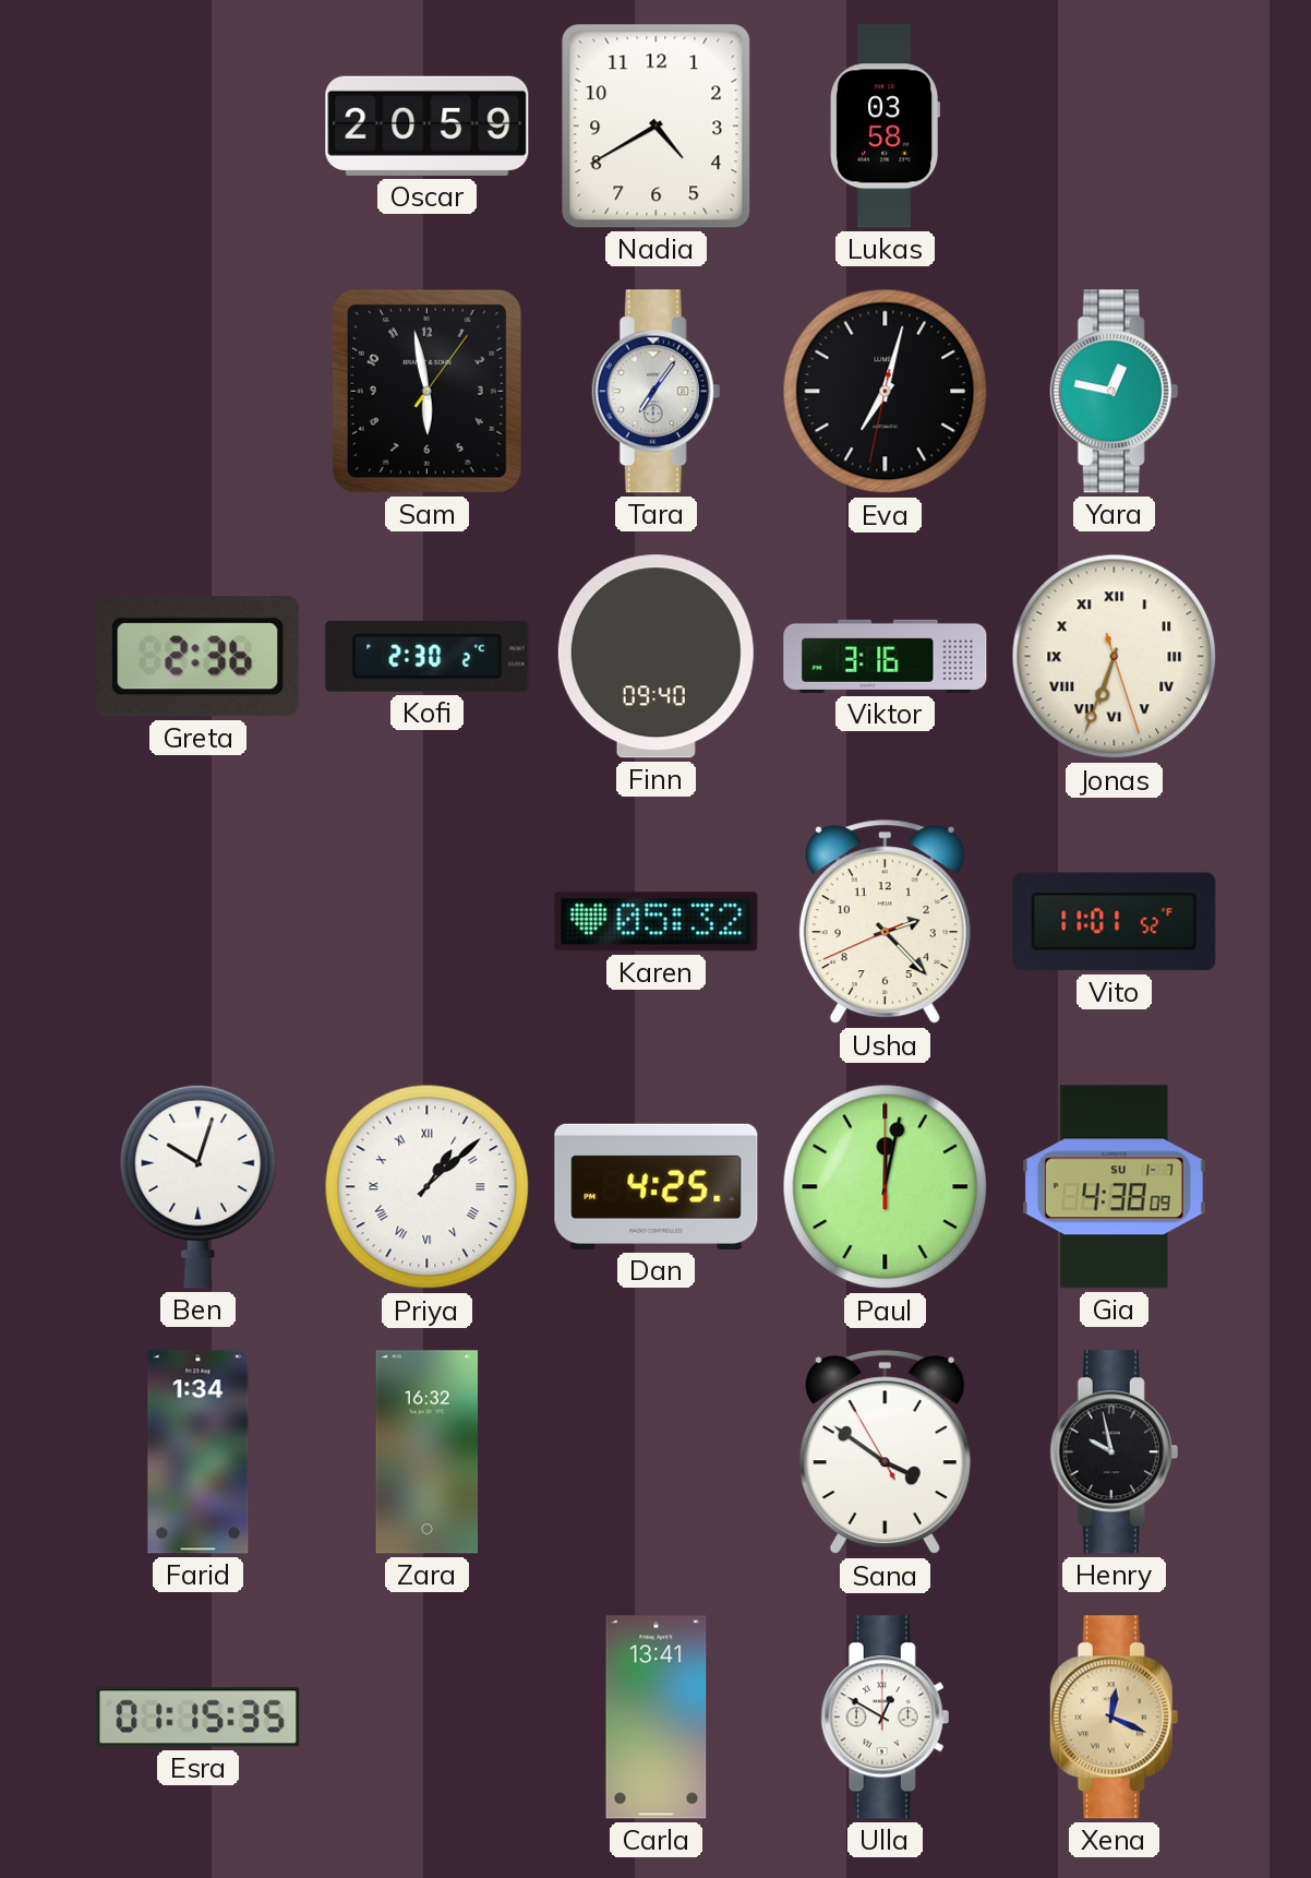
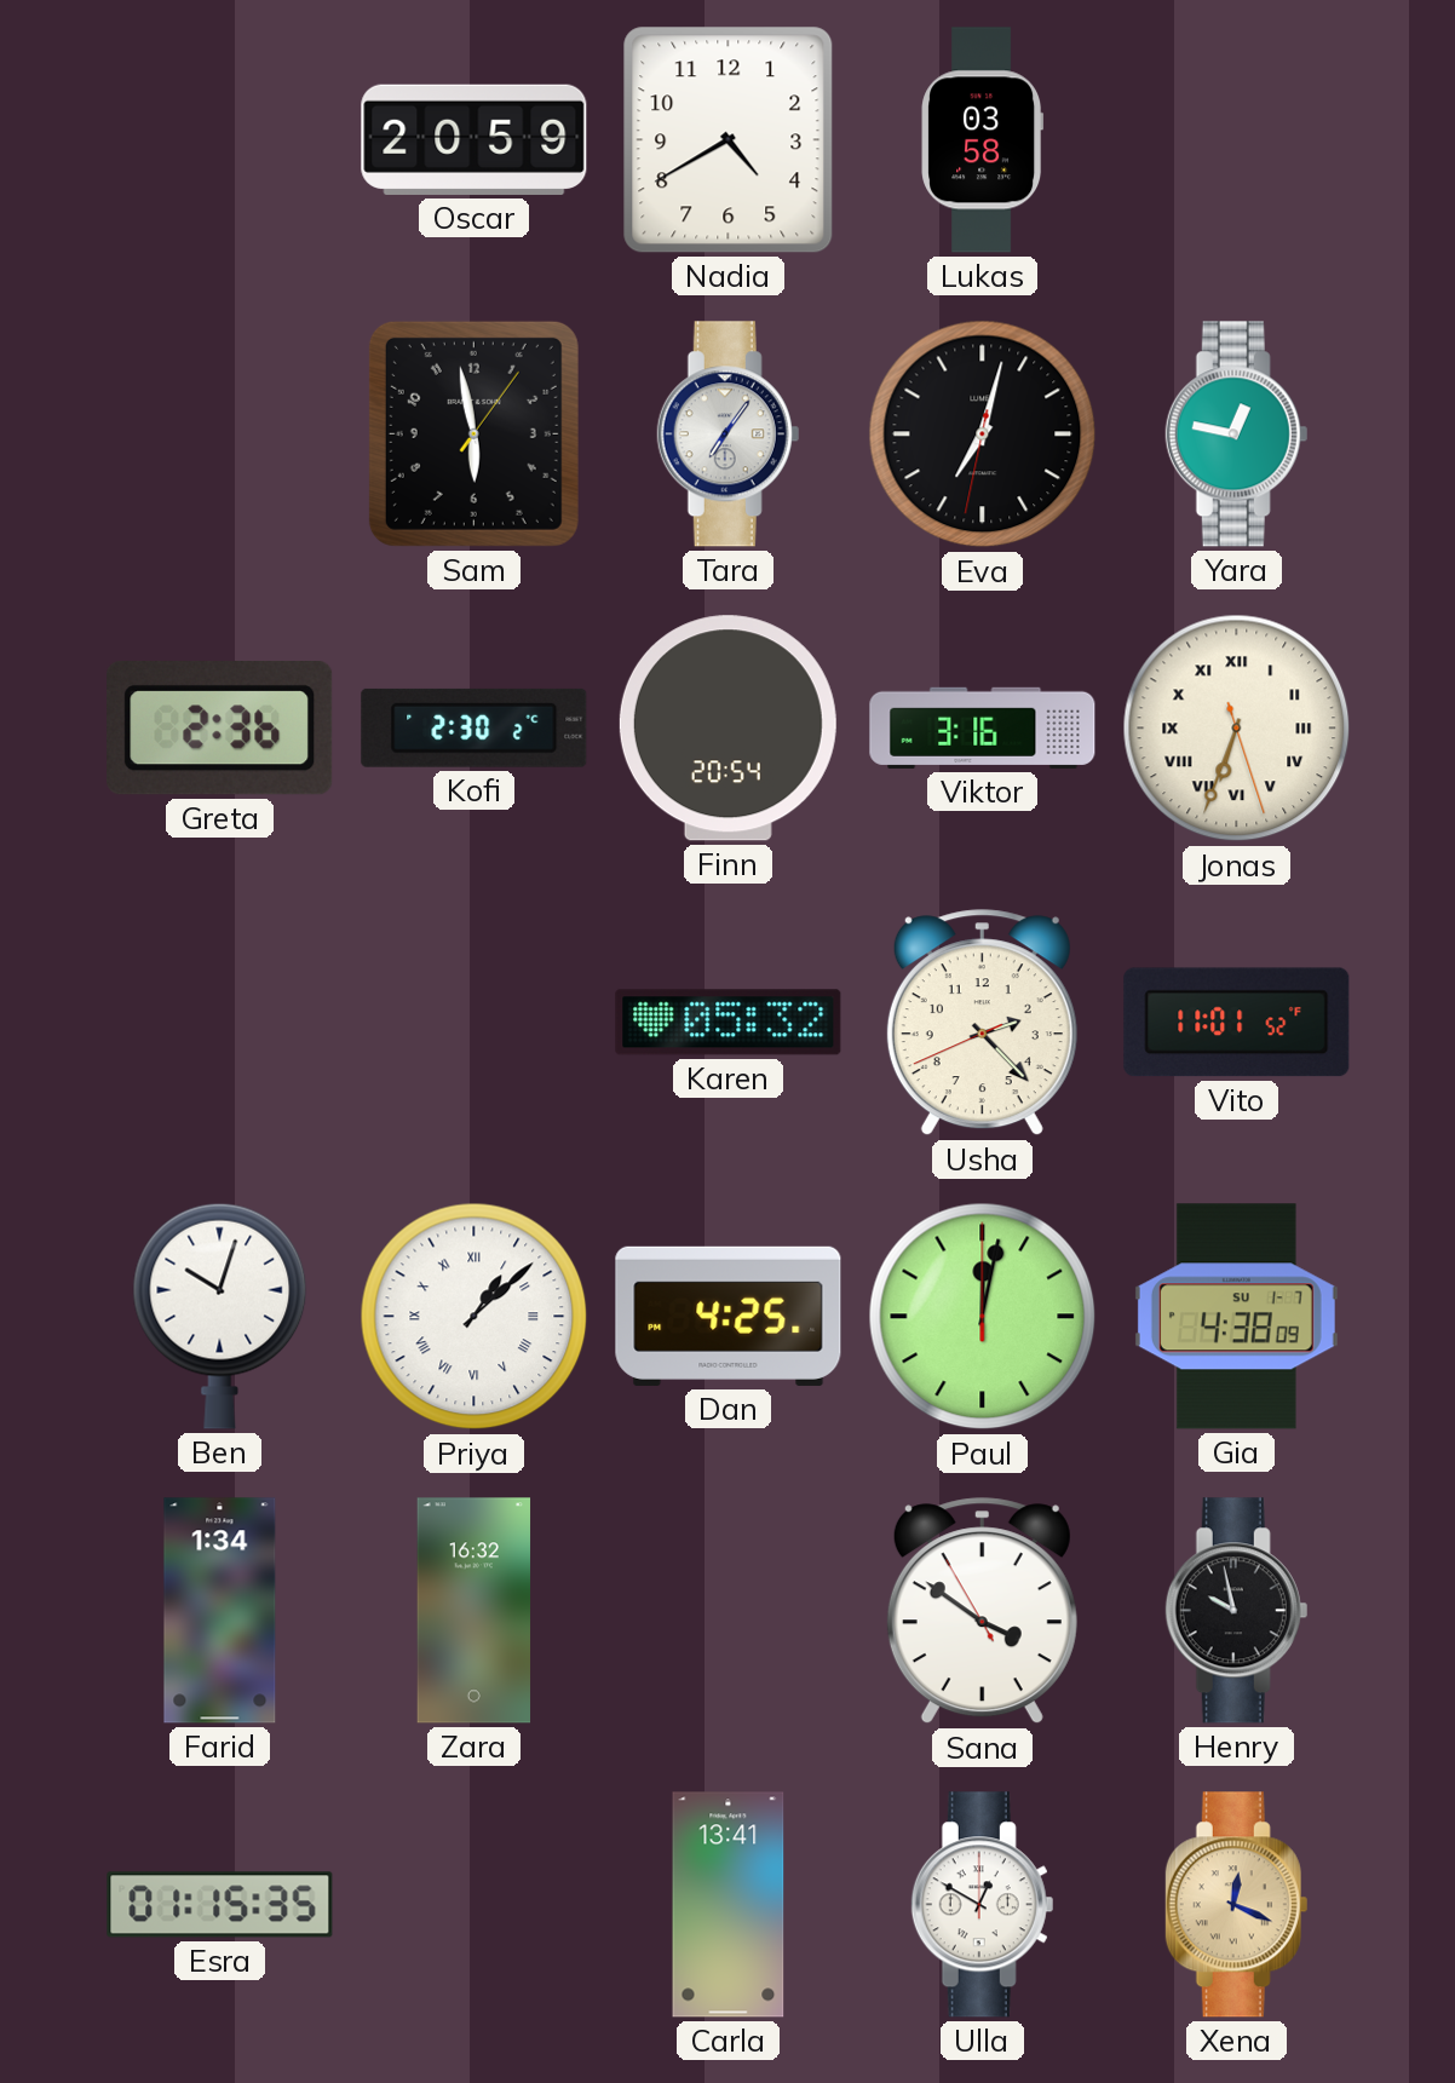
Finn: 09:40 -> 20:54 (727, 729)
